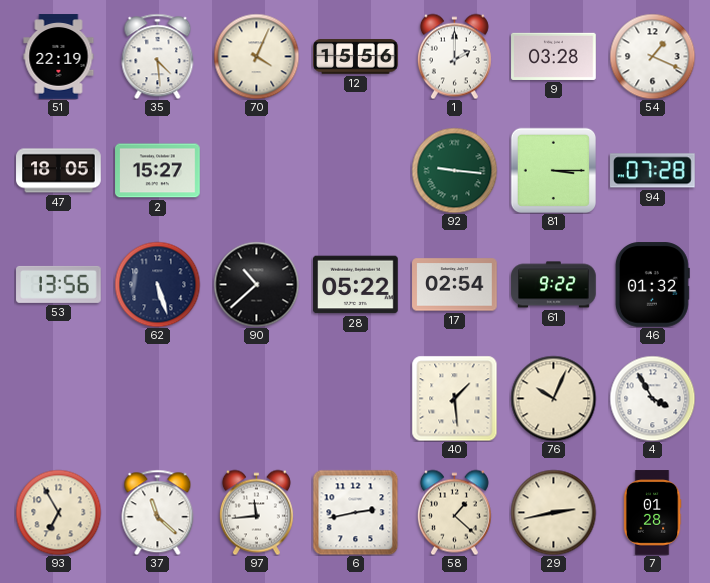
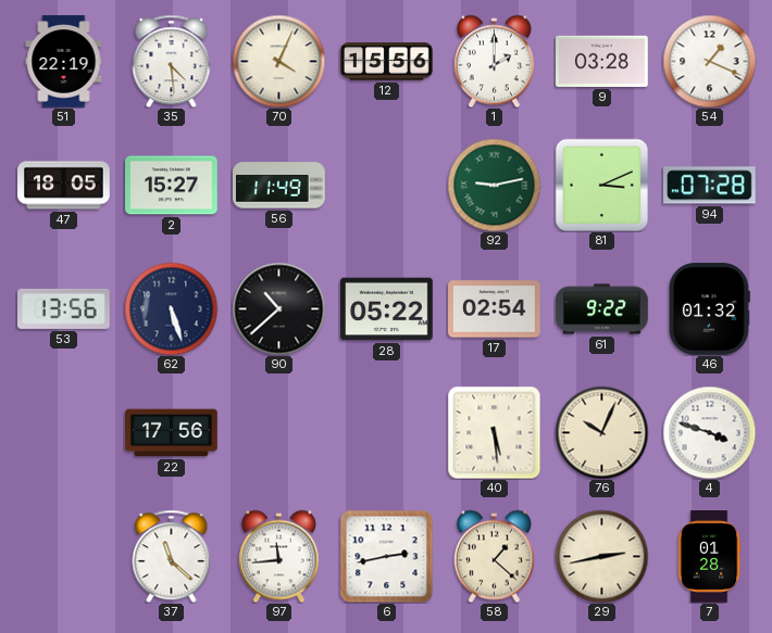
56: none -> 11:49 (279, 186)
92: 9:16 -> 9:13 (494, 185)
81: 3:15 -> 3:11 (601, 185)
22: none -> 17:56 (172, 433)
40: 1:29 -> 5:29 (494, 432)
4: 3:55 -> 3:48 (709, 432)
93: 6:55 -> none (58, 512)
